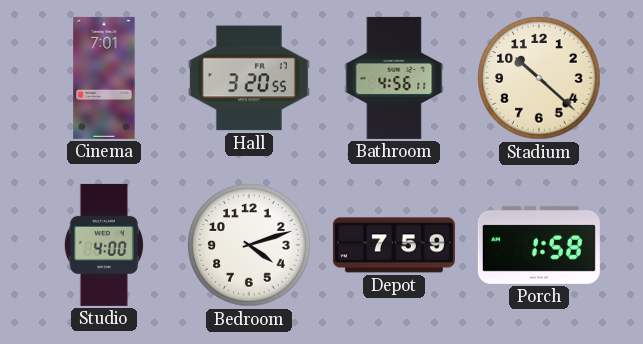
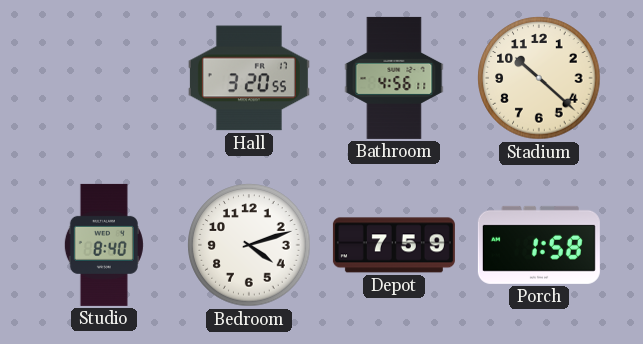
Cinema: 7:01 -> none (104, 78)
Studio: 4:00 -> 8:40 (104, 245)
